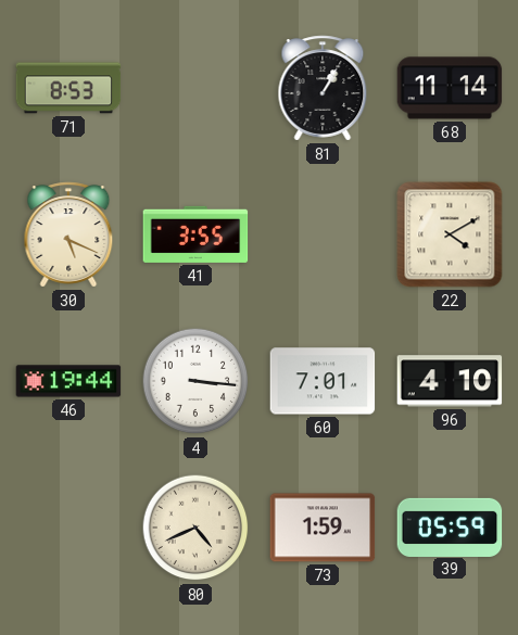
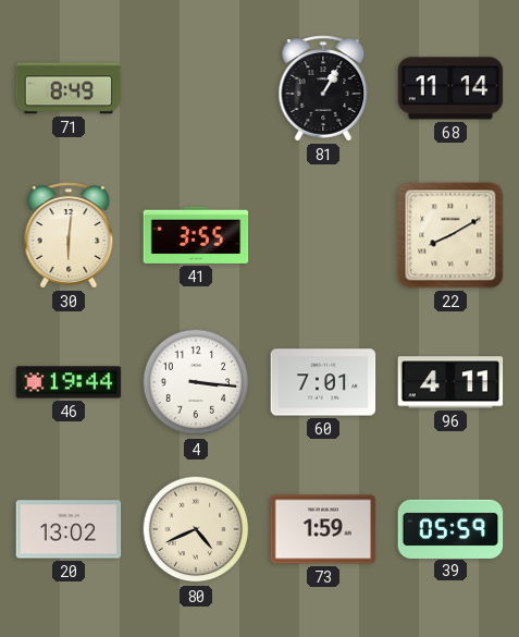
71: 8:53 -> 8:49 (69, 88)
30: 5:19 -> 6:01 (69, 235)
22: 4:10 -> 8:10 (450, 235)
96: 4:10 -> 4:11 (450, 382)
20: none -> 13:02 (69, 529)
